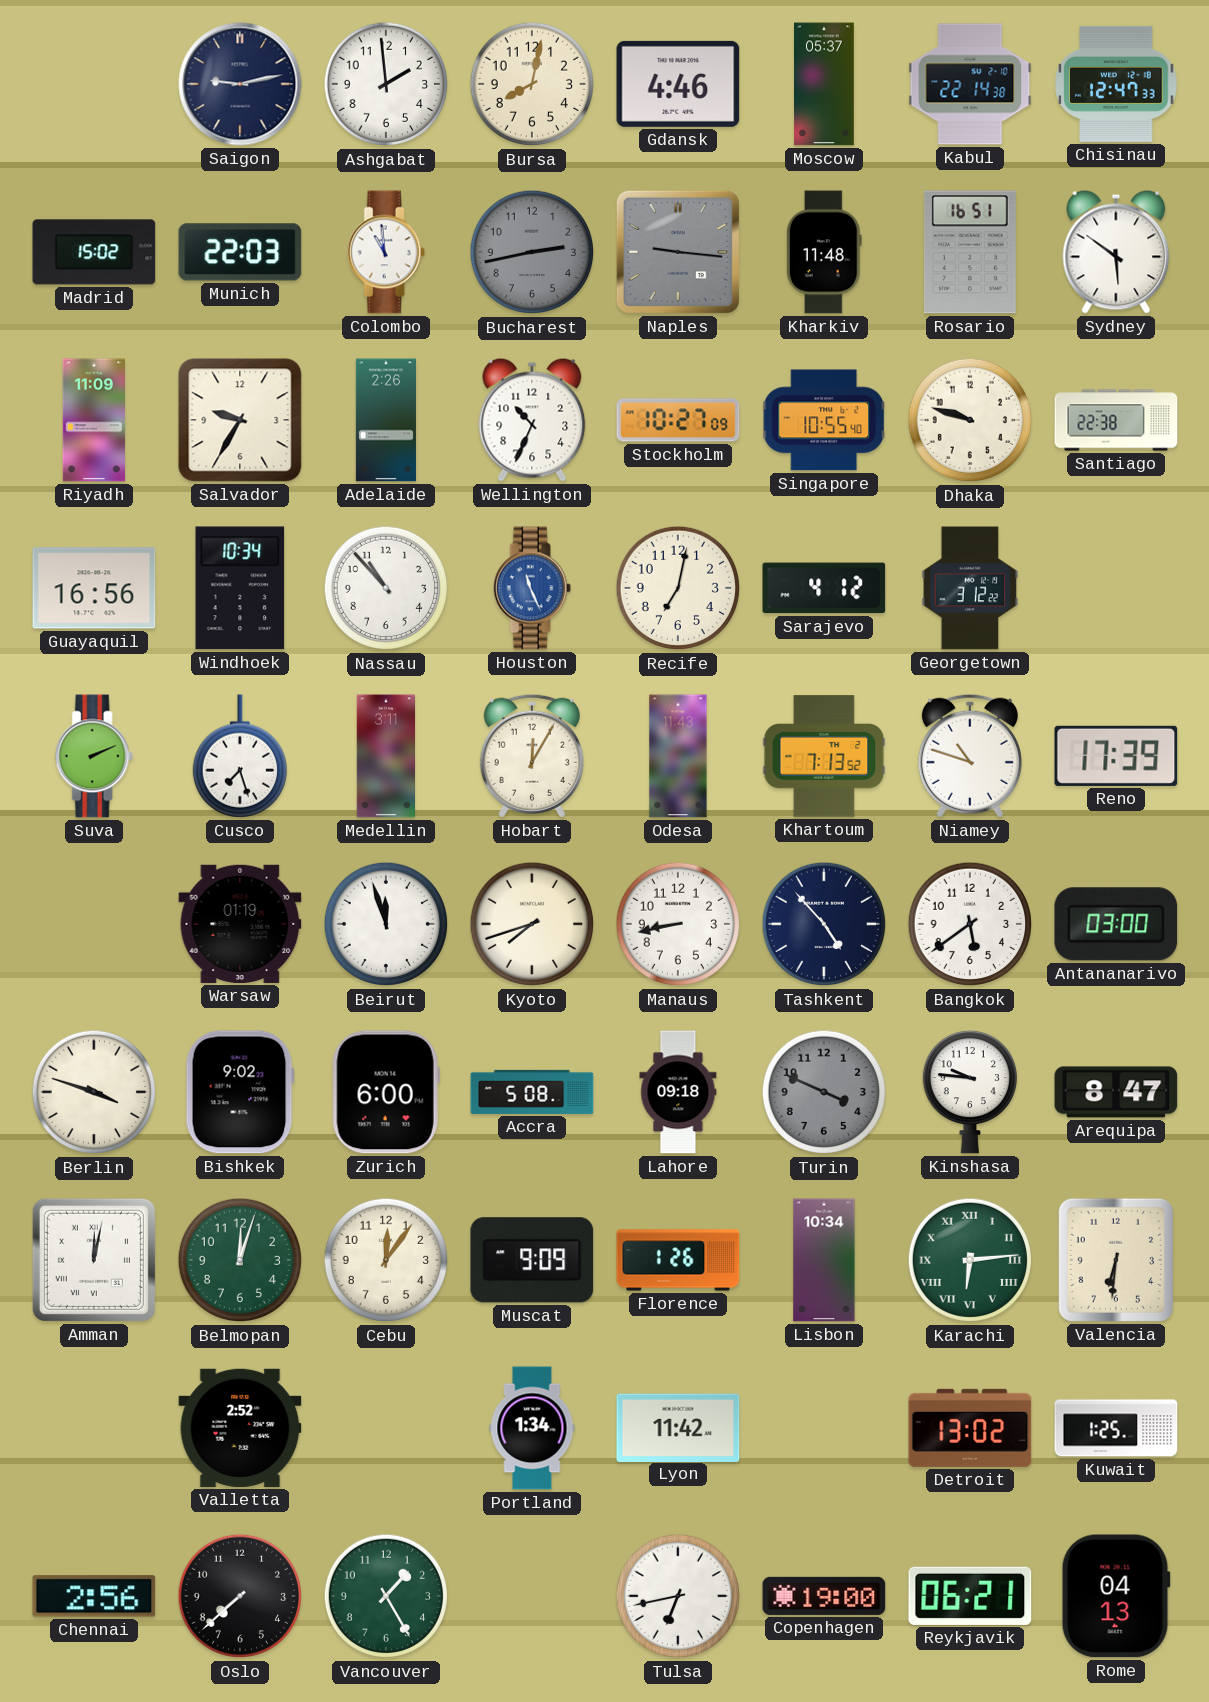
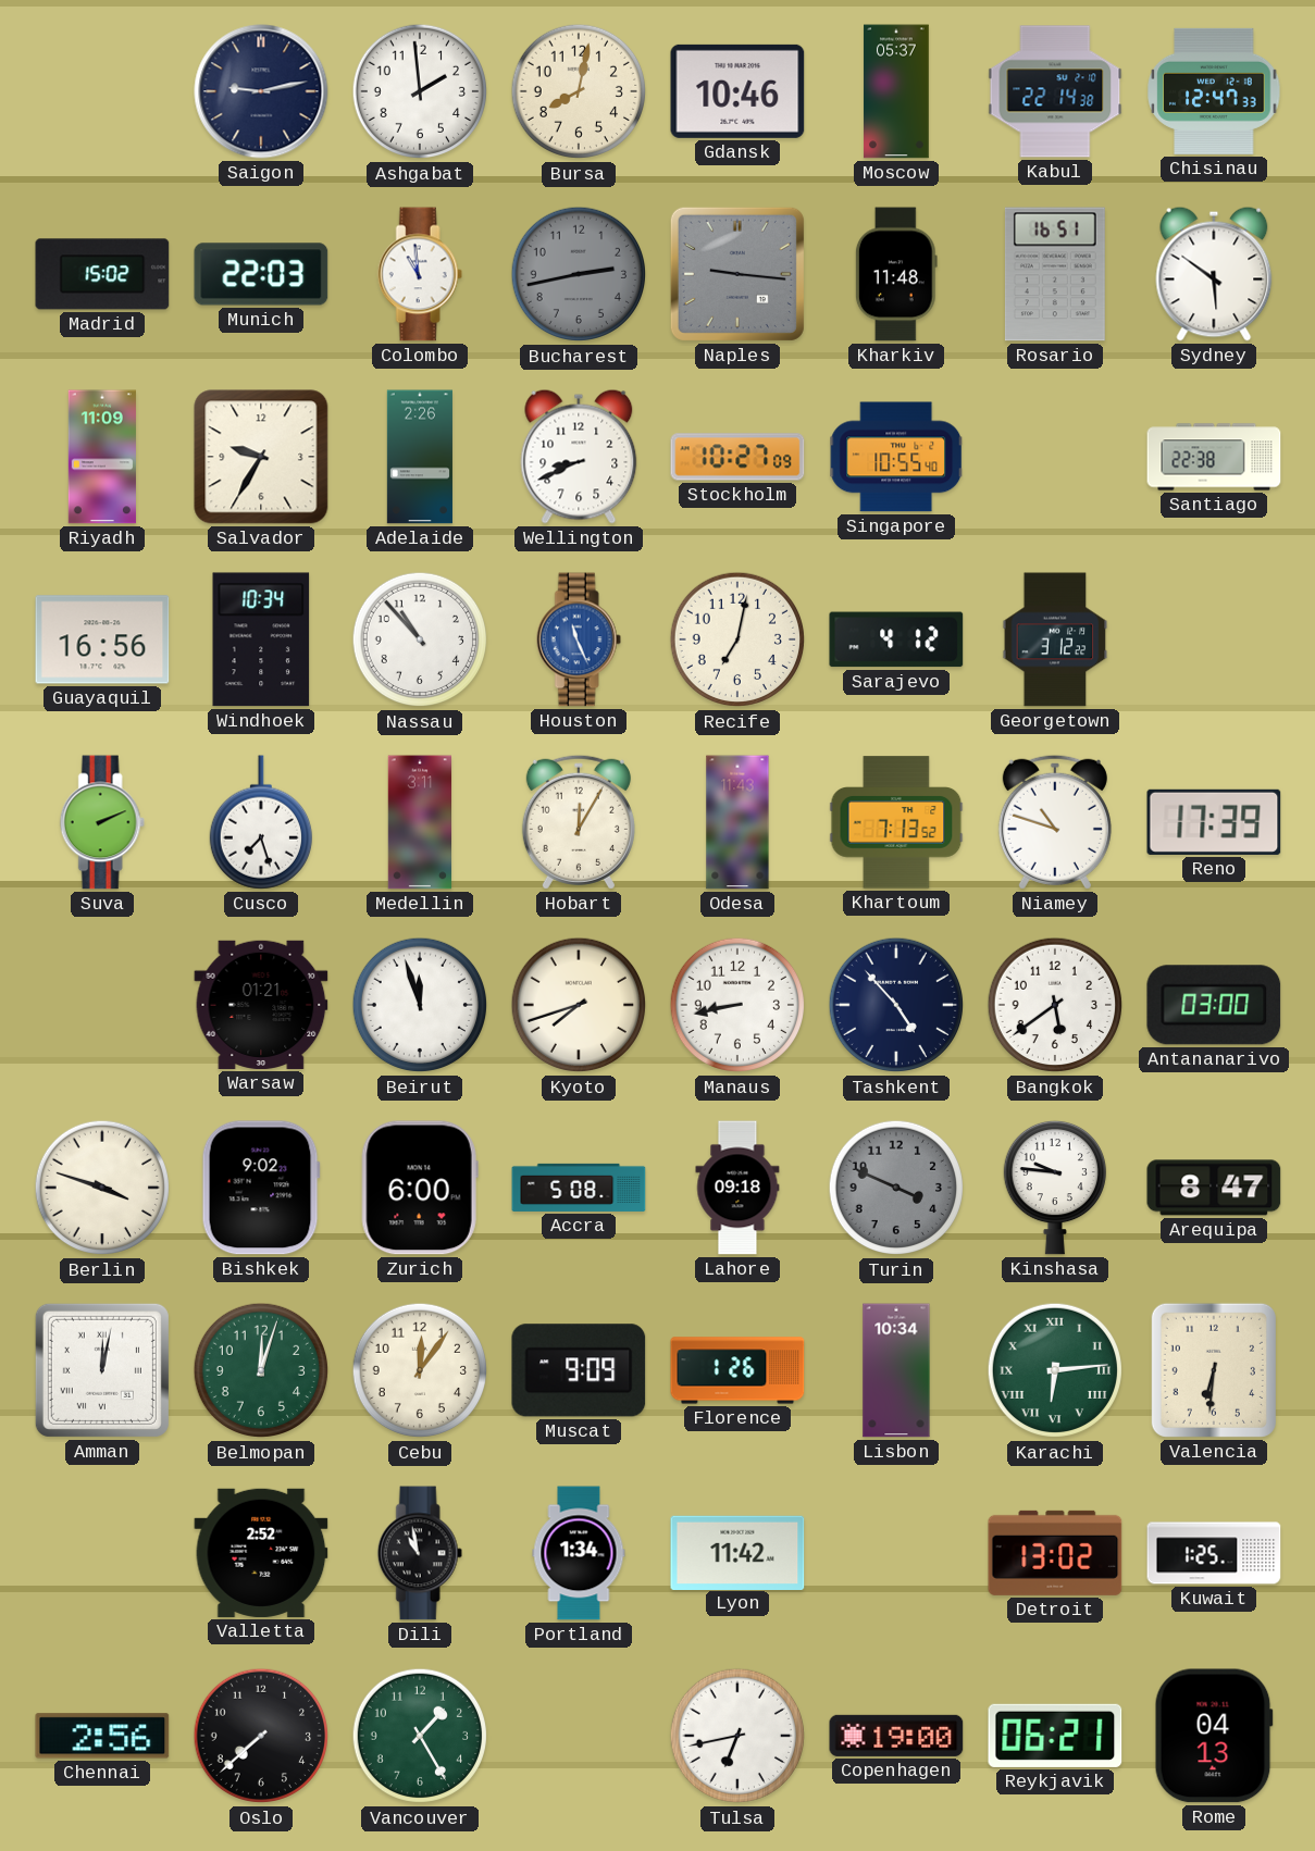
Gdansk: 4:46 -> 10:46 (737, 91)
Wellington: 10:34 -> 8:41 (579, 457)
Dhaka: 9:48 -> none (970, 420)
Warsaw: 01:19 -> 01:21 (261, 1005)
Dili: none -> 10:58 (420, 1553)
